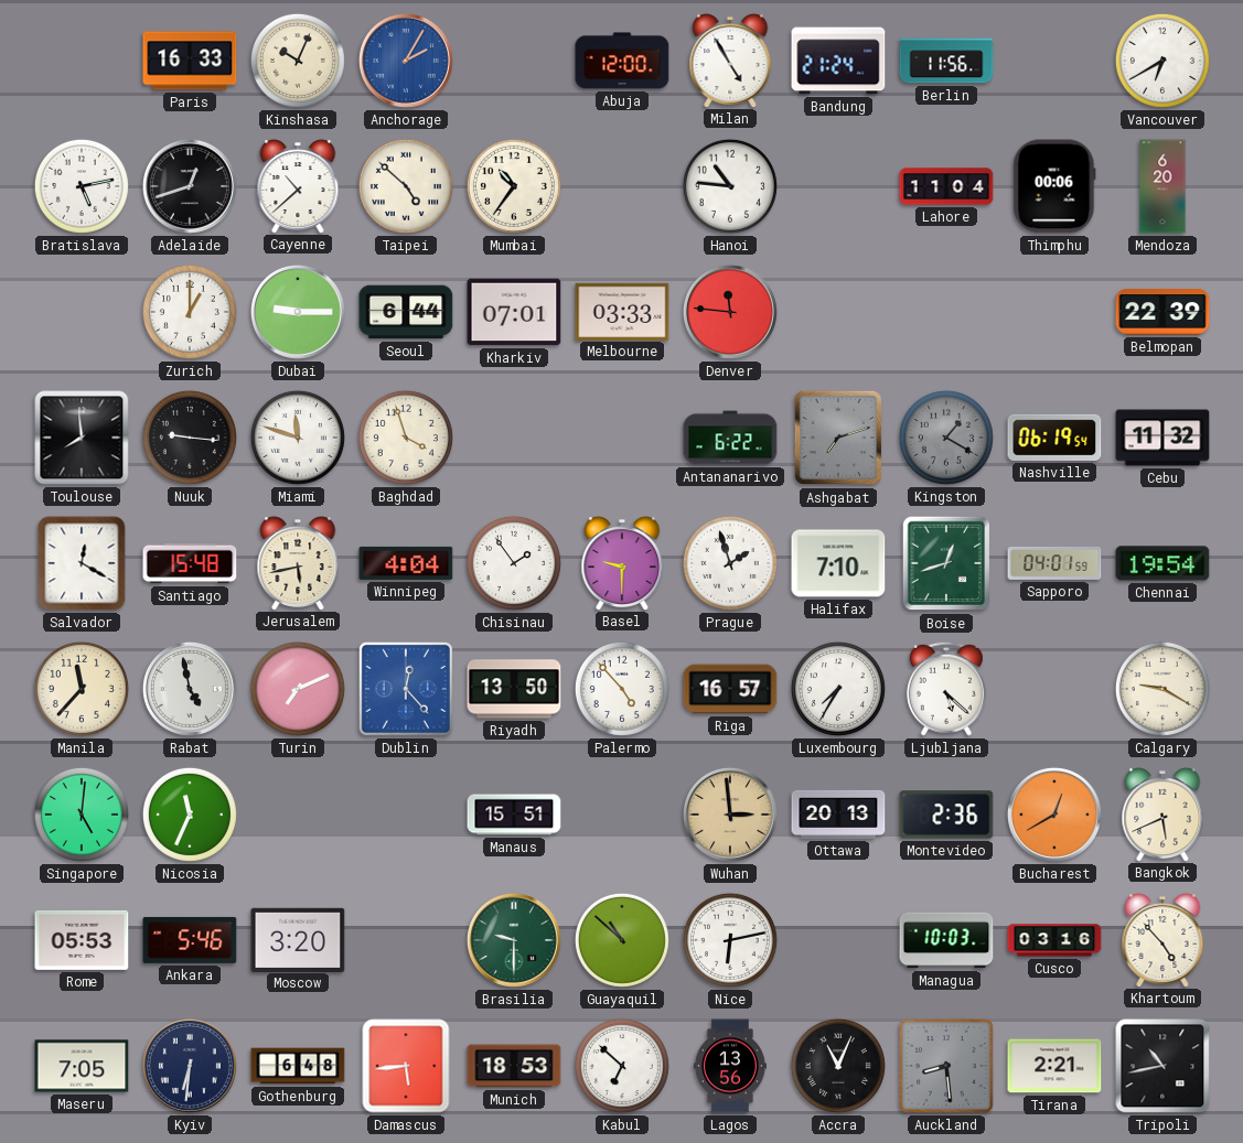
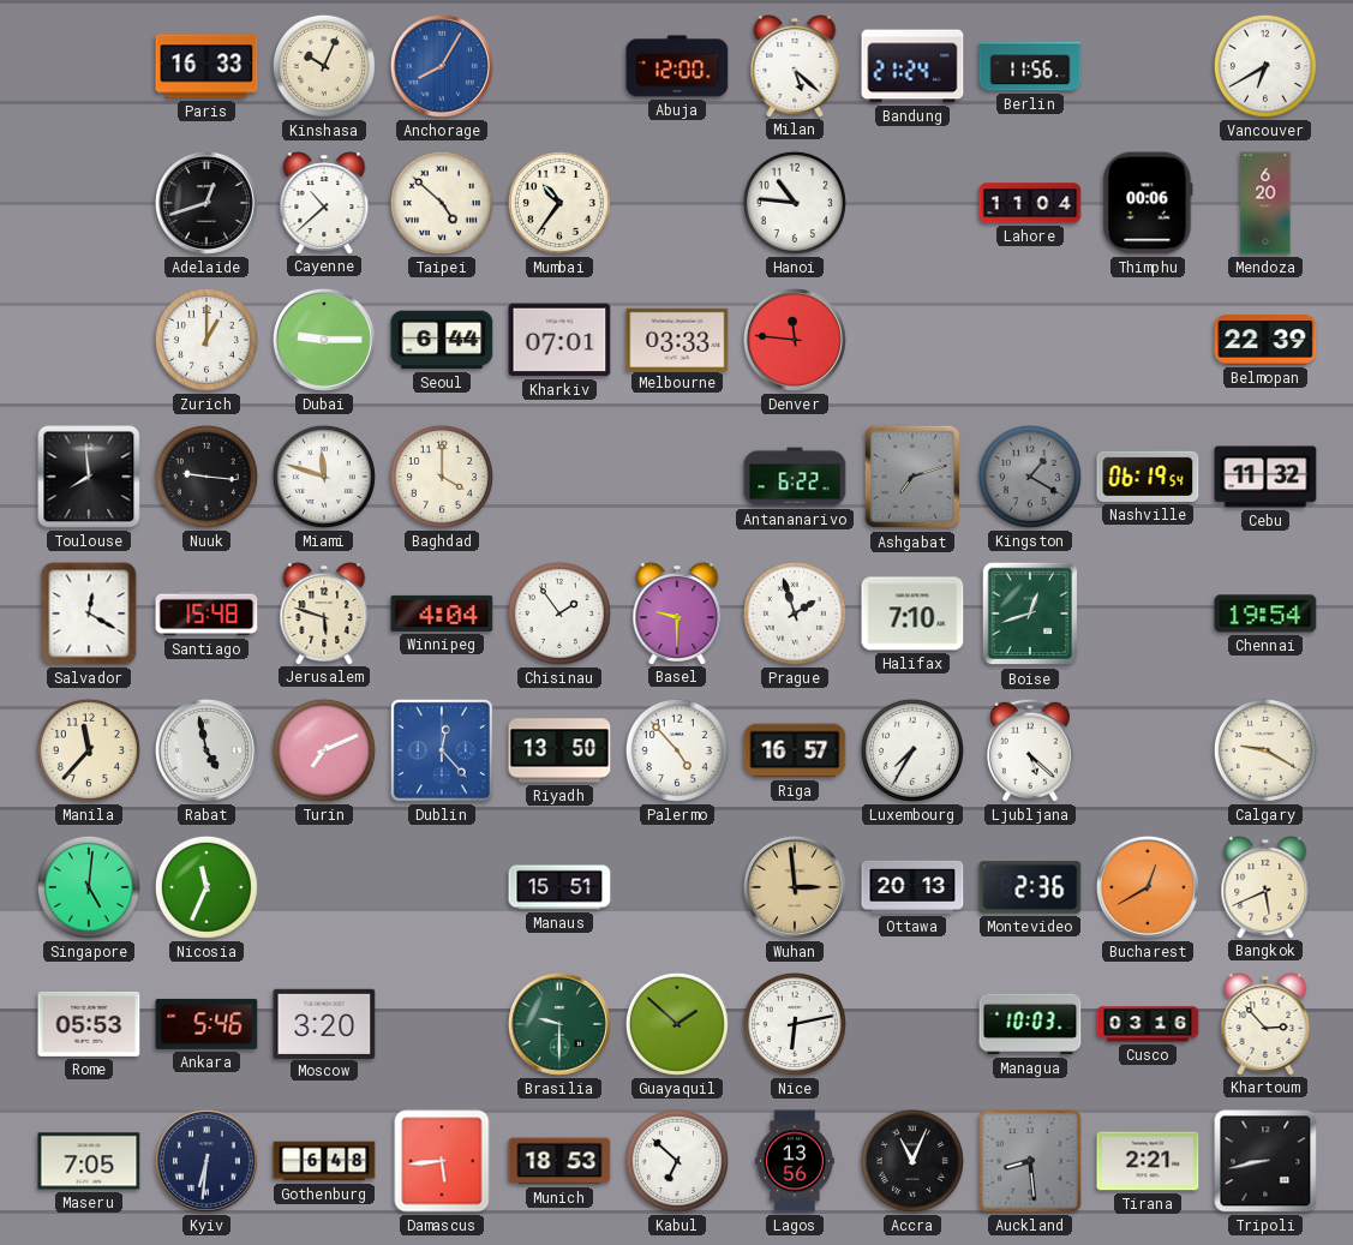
Anchorage: 2:05 -> 8:05 (442, 66)
Milan: 4:55 -> 5:22 (795, 66)
Bratislava: 5:13 -> none (82, 186)
Baghdad: 3:57 -> 4:00 (442, 477)
Jerusalem: 5:43 -> 5:48 (324, 613)
Sapporo: 04:01 -> none (1054, 563)
Guayaquil: 10:52 -> 1:52 (677, 1024)
Khartoum: 4:53 -> 2:53 (1265, 1024)
Tripoli: 10:43 -> 8:43 (1265, 1161)
